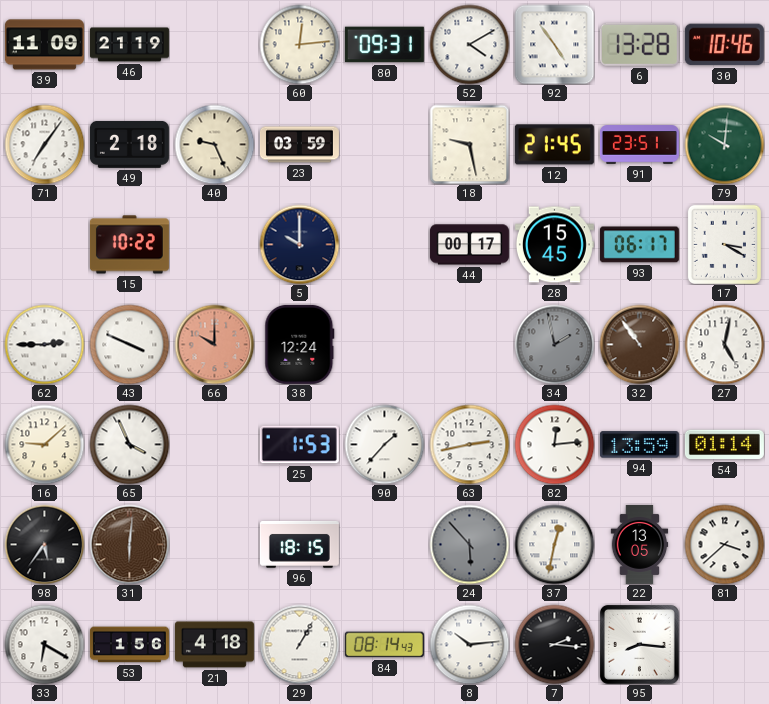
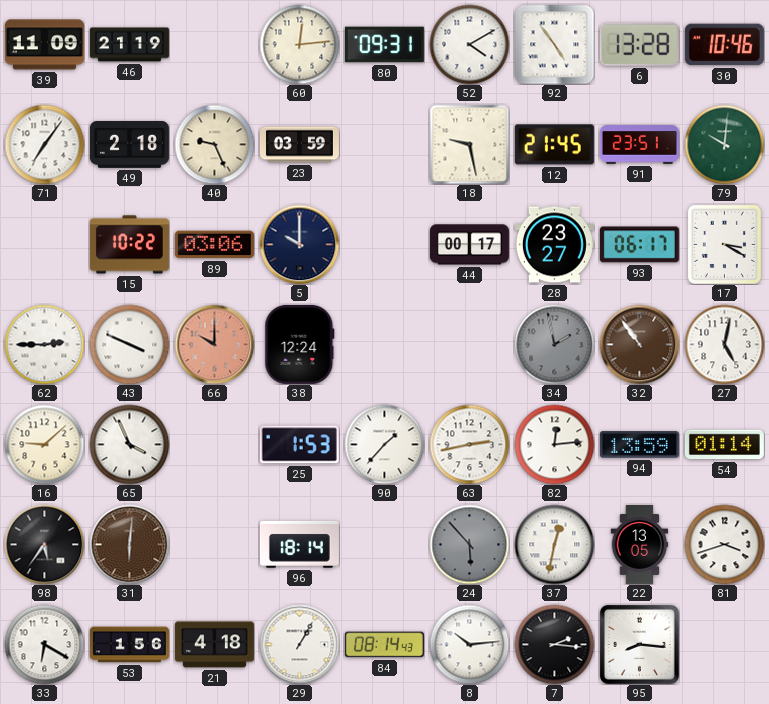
89: none -> 03:06 (214, 245)
28: 15:45 -> 23:27 (554, 245)
96: 18:15 -> 18:14 (299, 544)
81: 3:38 -> 3:42 (724, 544)
